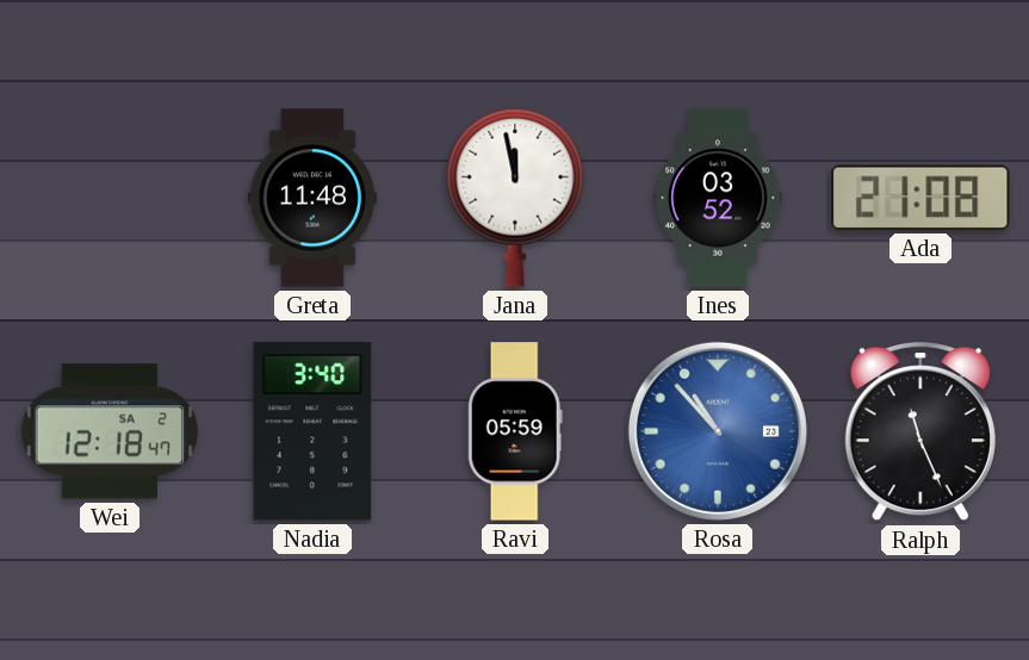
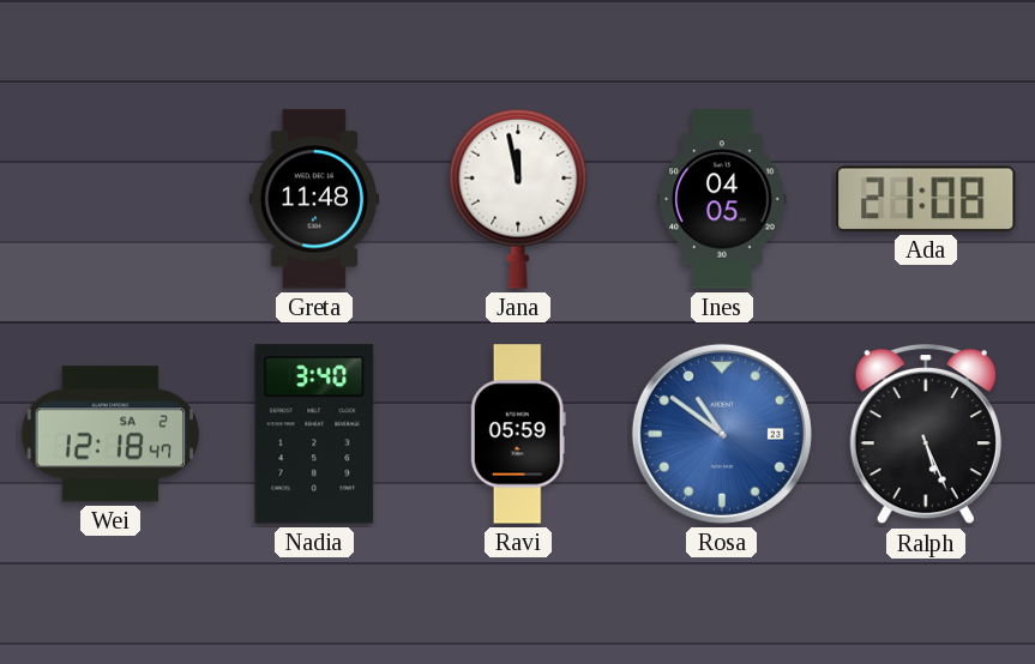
Ines: 03:52 -> 04:05 (722, 199)
Rosa: 10:53 -> 10:51 (722, 434)
Ralph: 11:26 -> 5:26 (926, 434)
